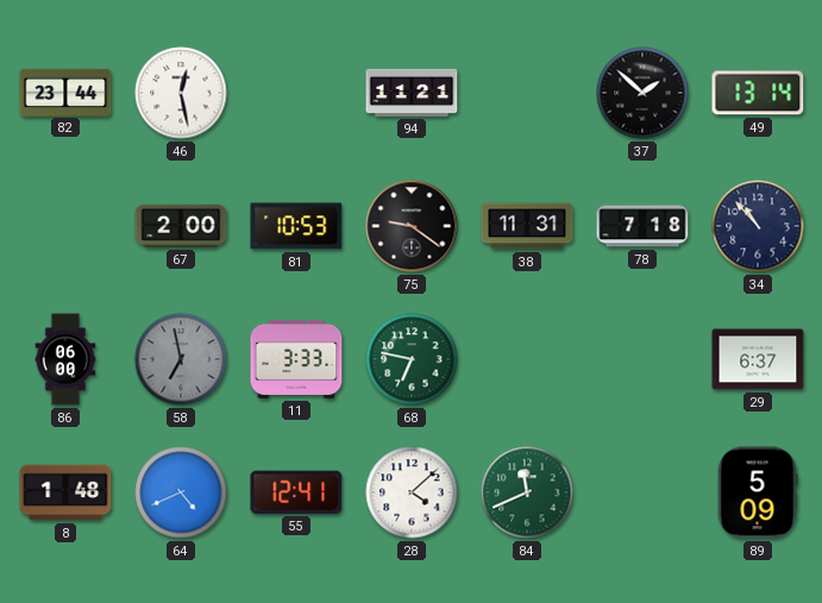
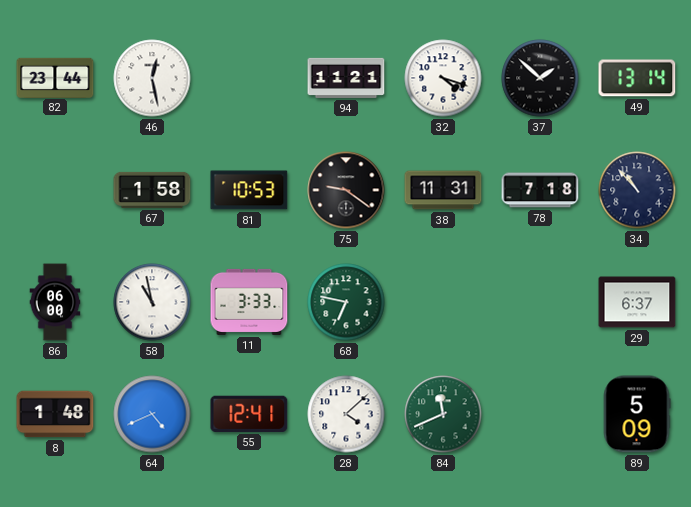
32: none -> 4:18 (443, 78)
67: 2:00 -> 1:58 (152, 190)
58: 6:58 -> 10:58 (152, 302)
58 dial: grey -> white (152, 302)
